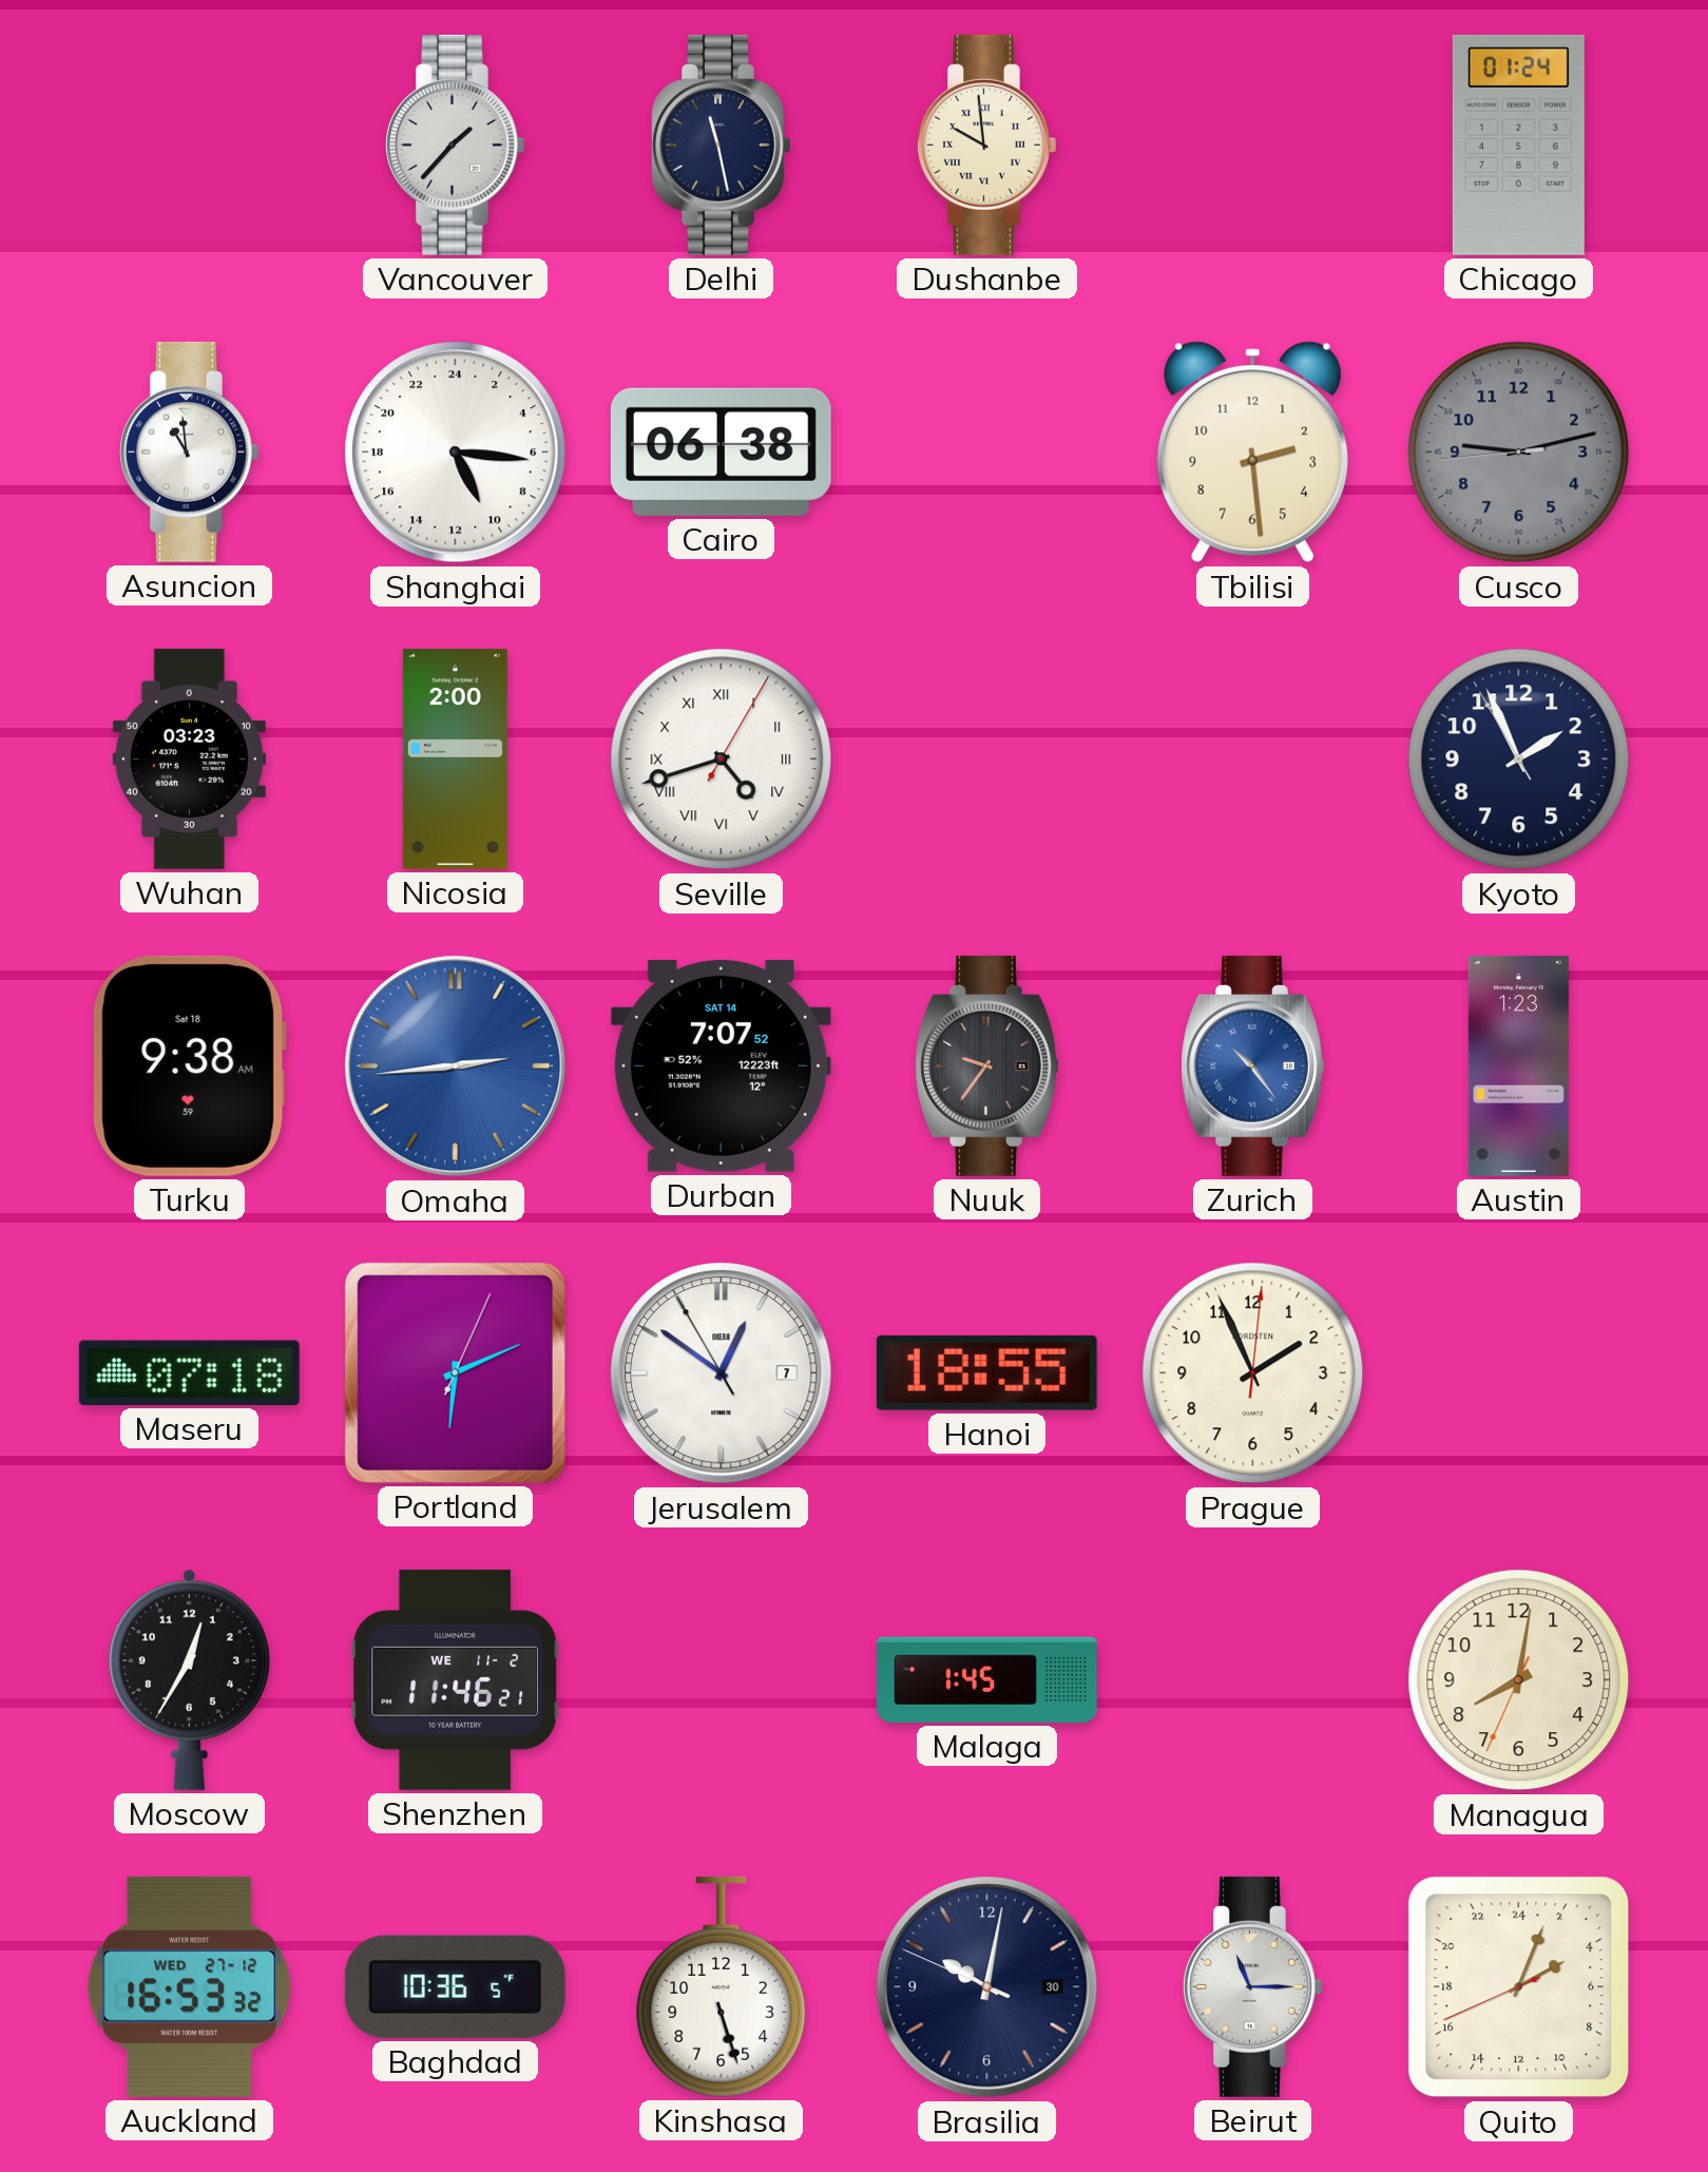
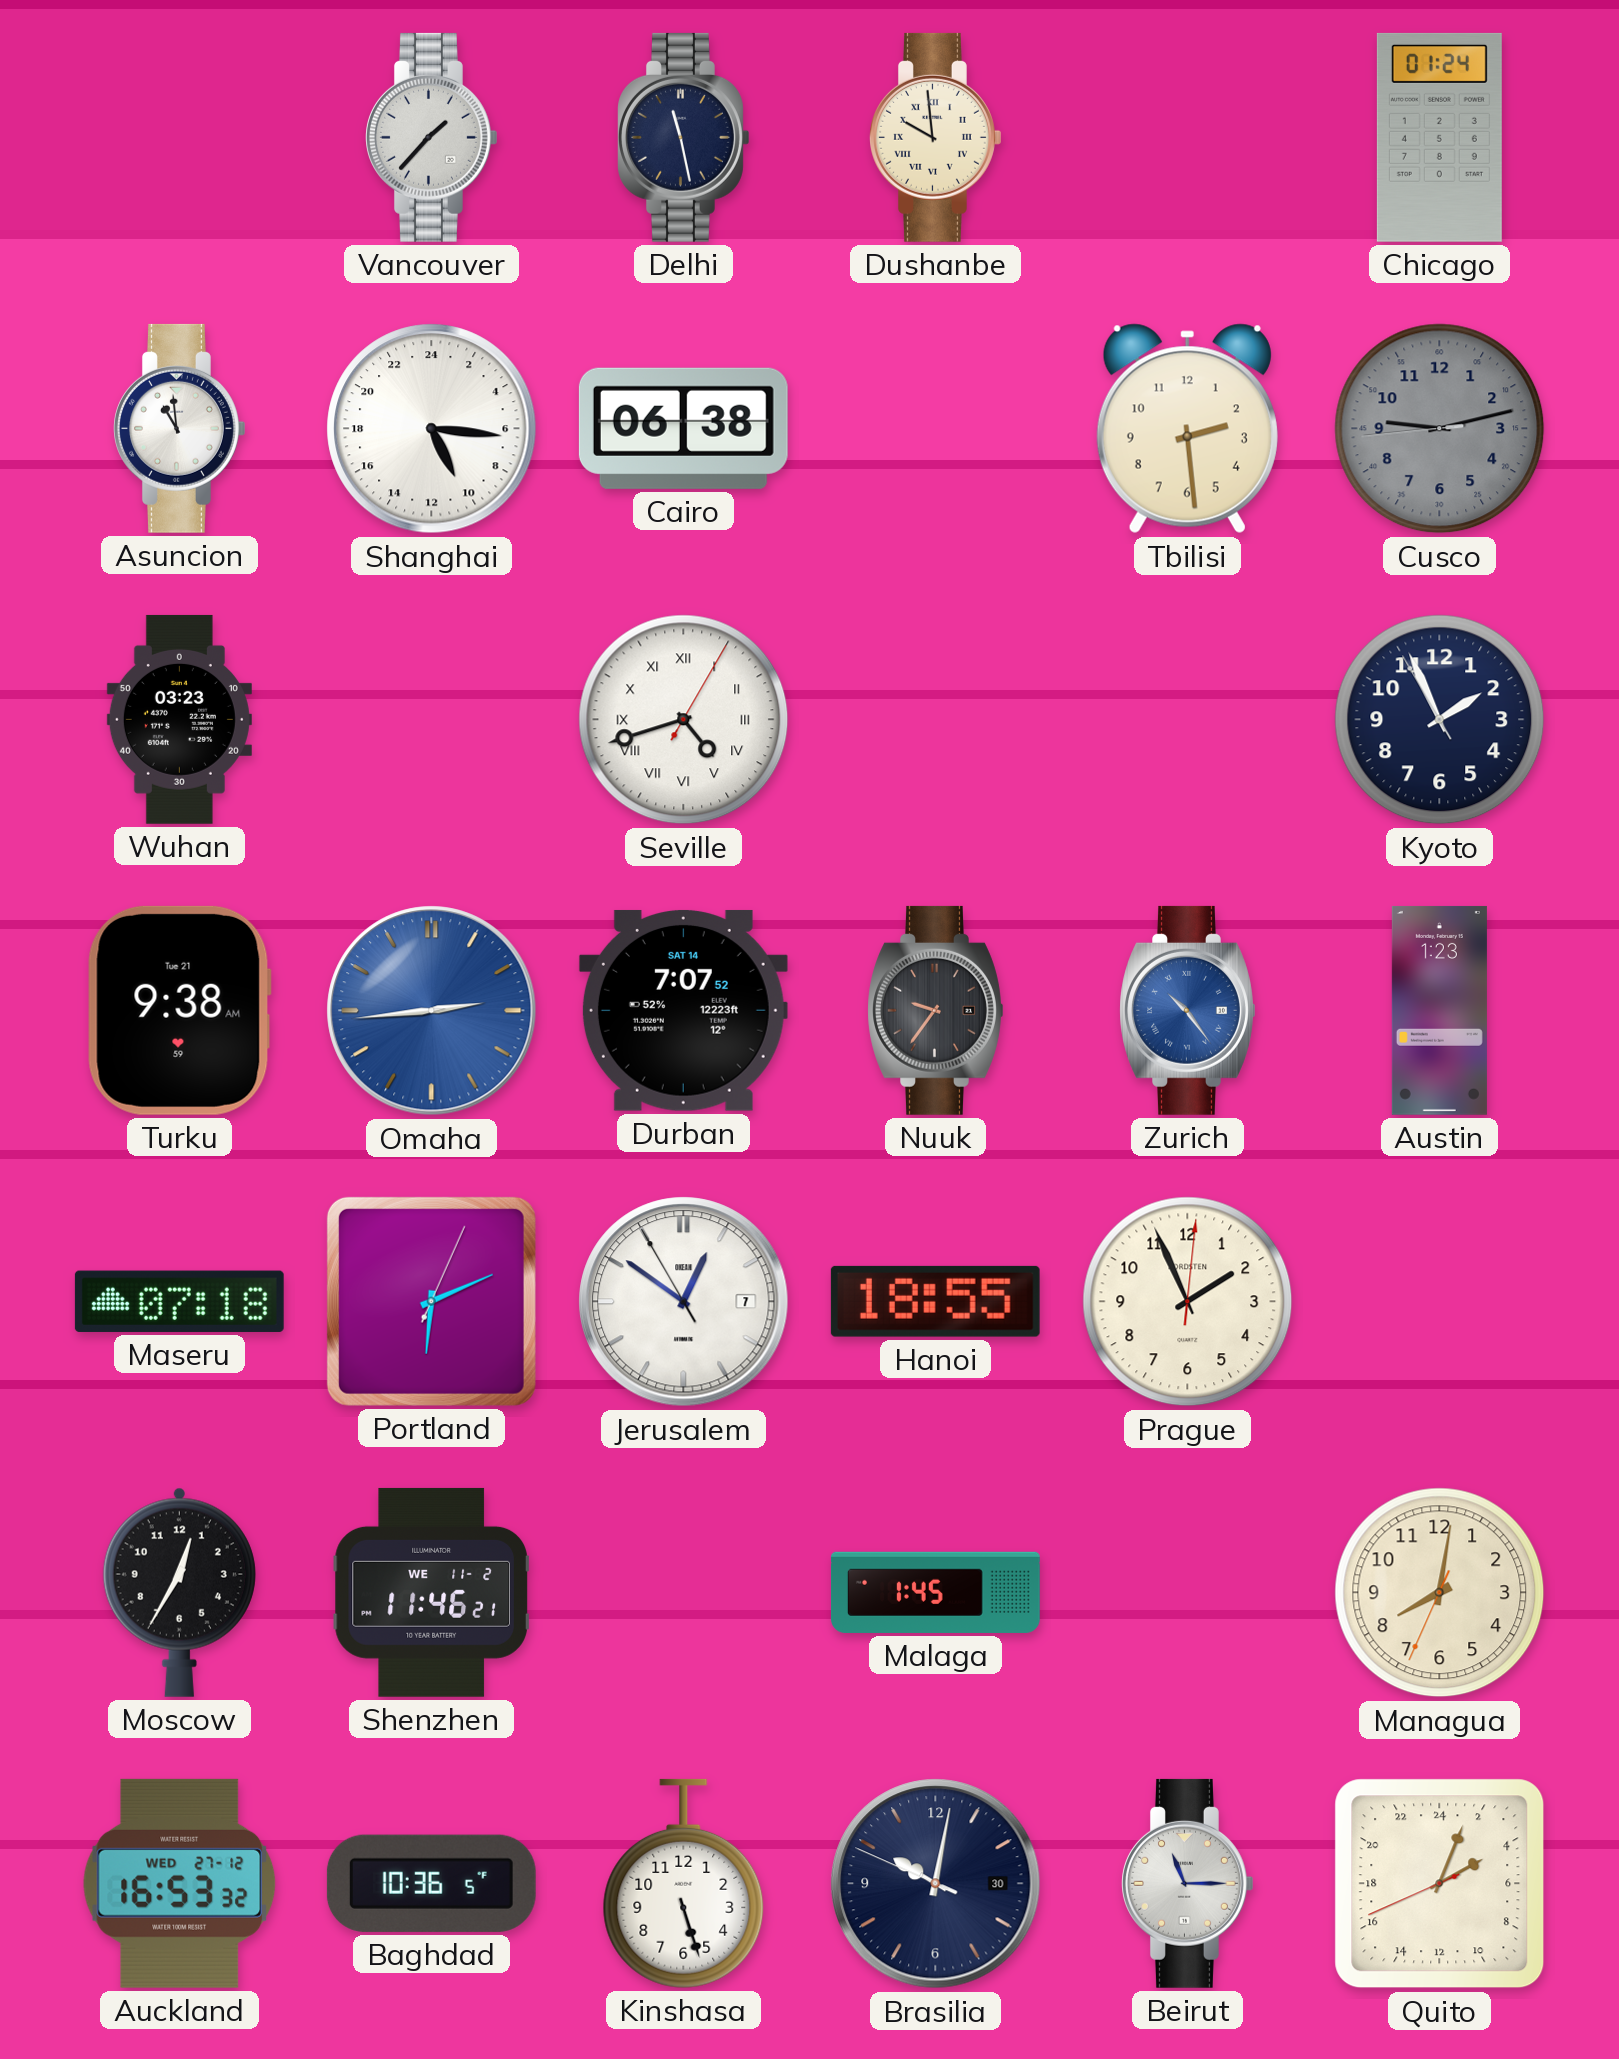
Nicosia: 2:00 -> none (455, 758)
Turku date: Sat 18 -> Tue 21 (179, 1010)
